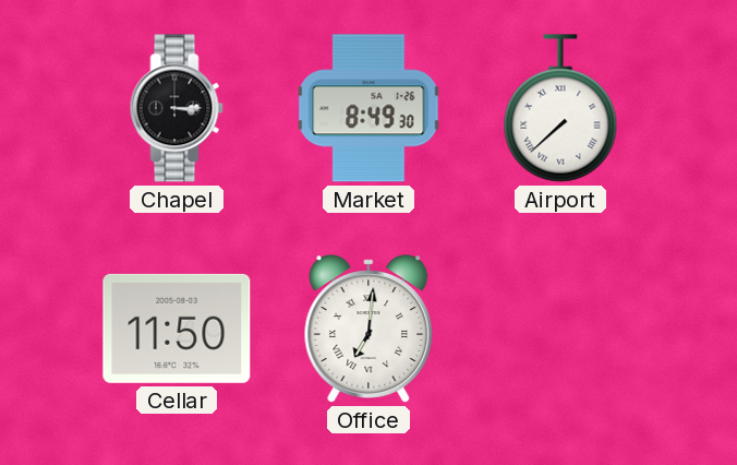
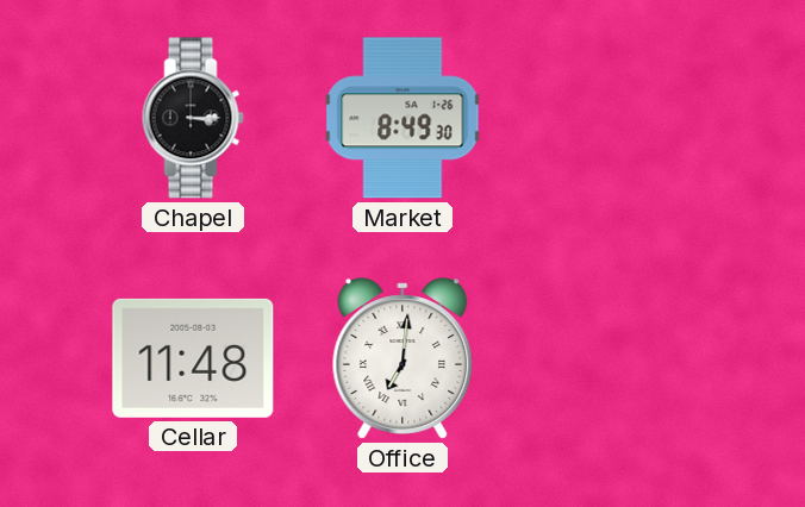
Airport: 7:38 -> none (560, 108)
Cellar: 11:50 -> 11:48 (193, 358)
